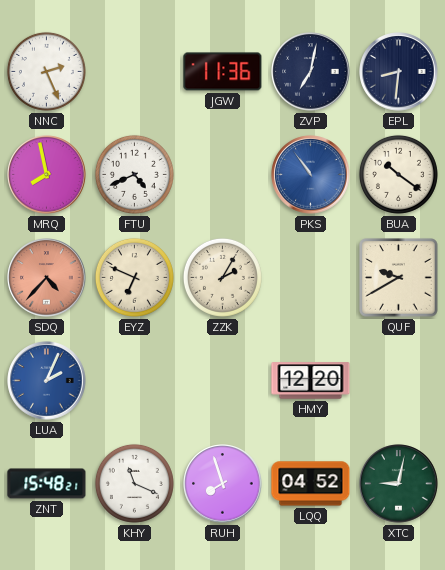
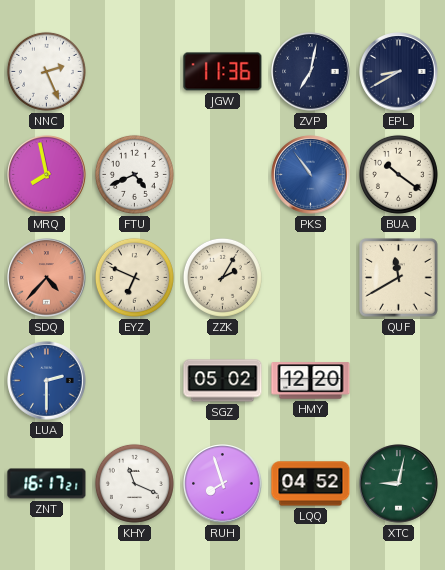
EPL: 8:31 -> 8:40 (399, 72)
QUF: 9:40 -> 11:40 (399, 278)
LUA: 2:04 -> 2:30 (47, 381)
SGZ: none -> 05:02 (223, 381)
ZNT: 15:48 -> 16:17 (47, 484)
